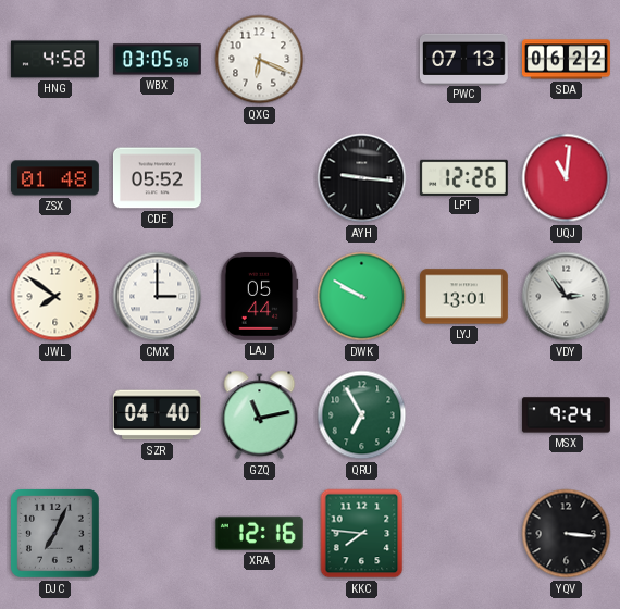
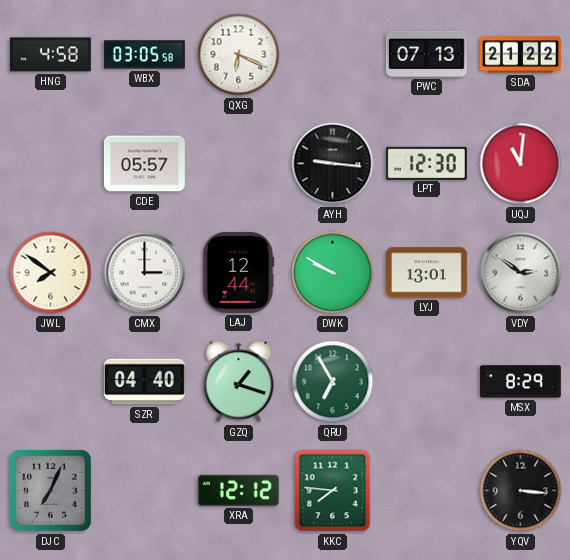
SDA: 06:22 -> 21:22 (520, 55)
ZSX: 01:48 -> none (54, 178)
CDE: 05:52 -> 05:57 (144, 164)
LPT: 12:26 -> 12:30 (426, 163)
LAJ: 05:44 -> 12:44 (238, 272)
VDY: 2:54 -> 2:51 (521, 273)
GZQ: 11:13 -> 1:18 (239, 382)
MSX: 9:24 -> 8:29 (520, 382)
XRA: 12:16 -> 12:12 (238, 490)
